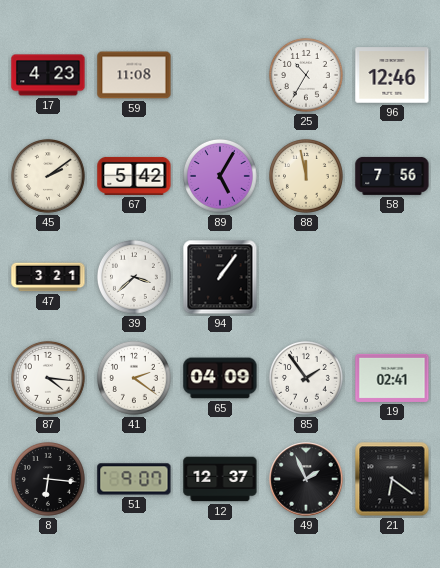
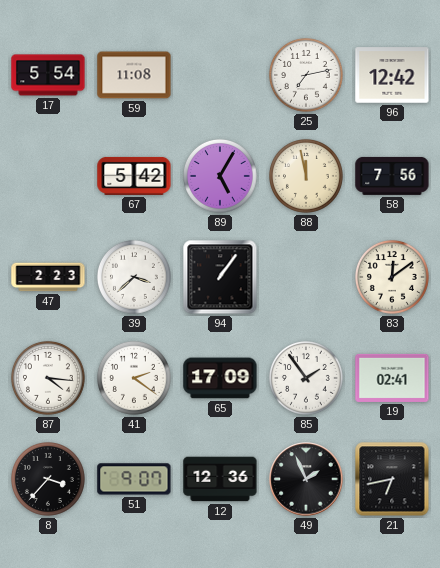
17: 4:23 -> 5:54 (48, 75)
25: 10:35 -> 7:13 (306, 75)
96: 12:46 -> 12:42 (392, 75)
45: 2:09 -> none (48, 176)
47: 3:21 -> 2:23 (48, 277)
83: none -> 12:09 (392, 277)
65: 04:09 -> 17:09 (220, 378)
8: 6:16 -> 3:37 (48, 479)
12: 12:37 -> 12:36 (220, 479)
21: 6:21 -> 6:43 (392, 479)
